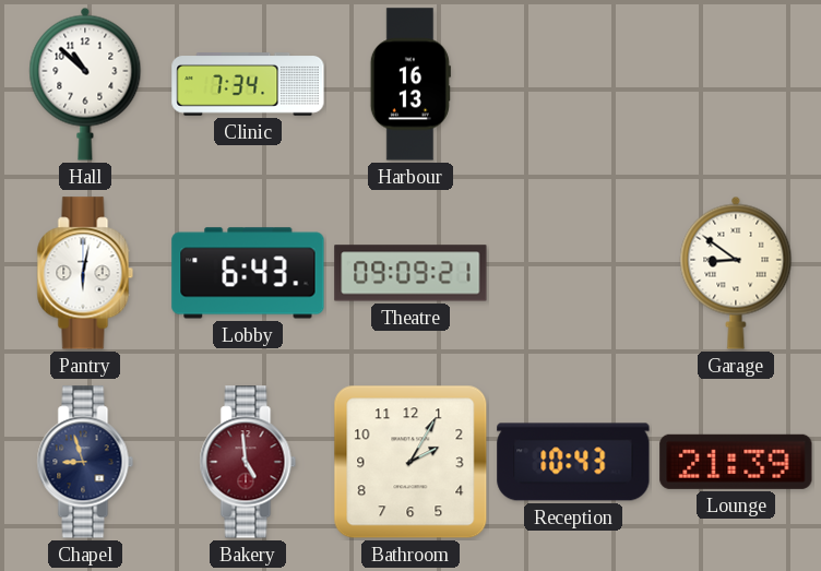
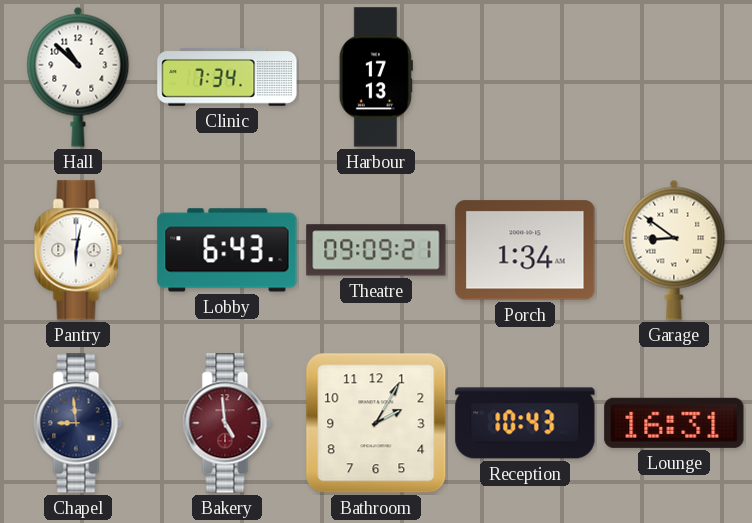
Harbour: 16:13 -> 17:13 (376, 77)
Porch: none -> 1:34 (525, 250)
Chapel: 8:57 -> 8:59 (78, 423)
Lounge: 21:39 -> 16:31 (674, 423)
